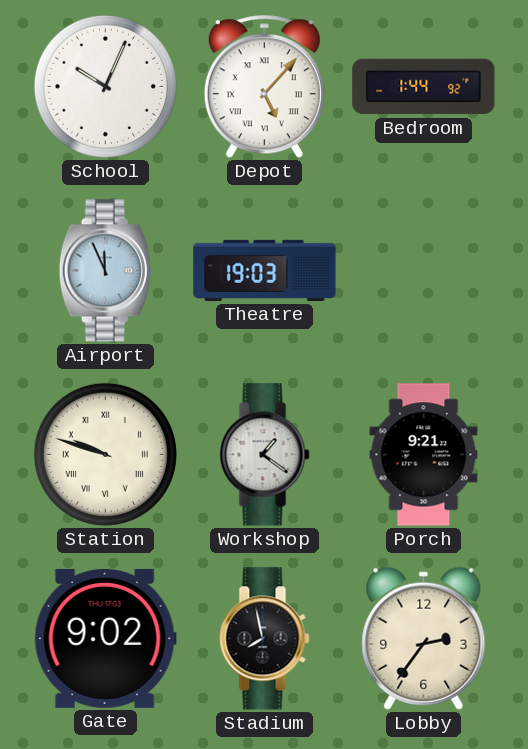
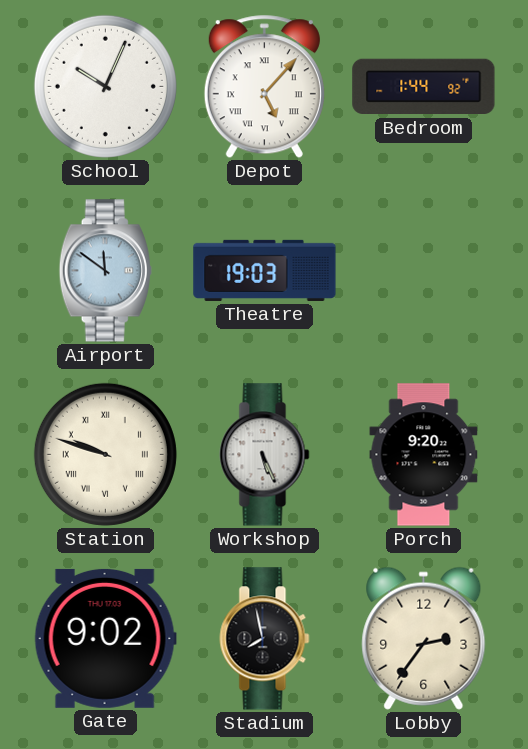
Airport: 11:56 -> 11:51 (105, 271)
Workshop: 1:21 -> 5:26 (265, 455)
Porch: 9:21 -> 9:20 (424, 455)
